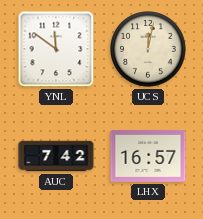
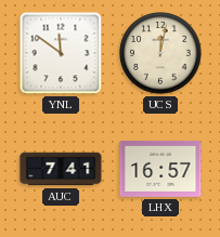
AUC: 7:42 -> 7:41 (61, 169)
